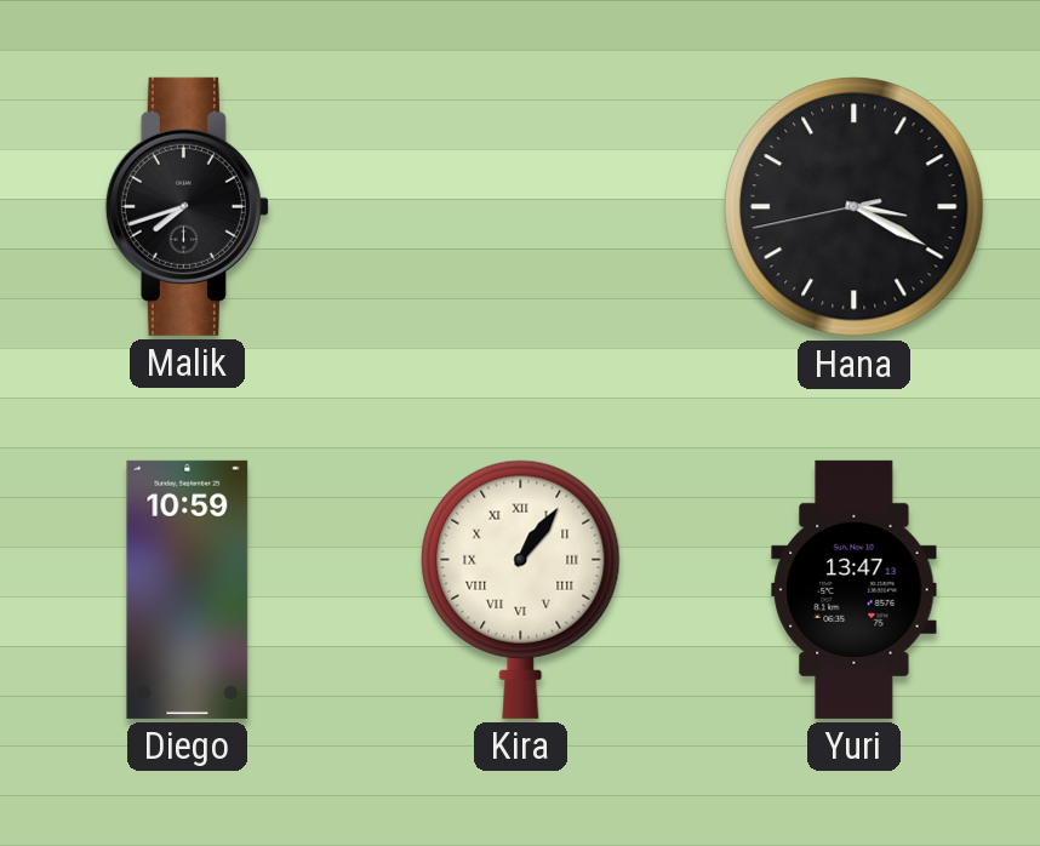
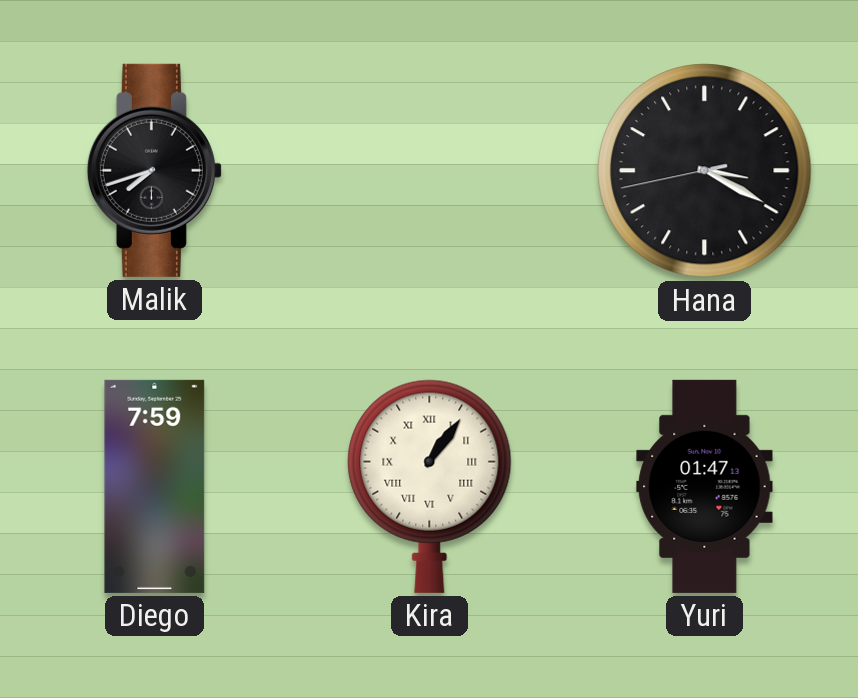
Diego: 10:59 -> 7:59 (155, 486)
Yuri: 13:47 -> 01:47 (705, 486)
